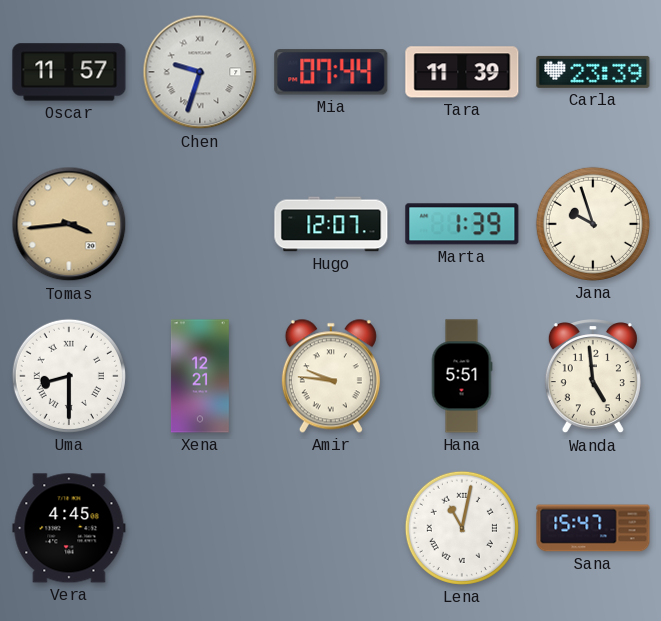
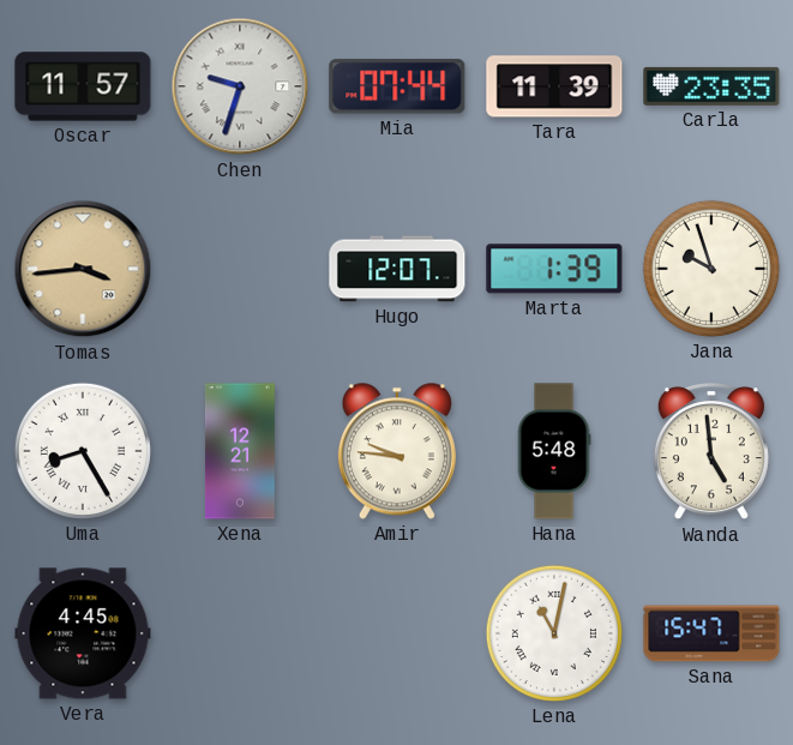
Carla: 23:39 -> 23:35 (711, 86)
Uma: 8:30 -> 8:25 (83, 451)
Hana: 5:51 -> 5:48 (554, 451)
